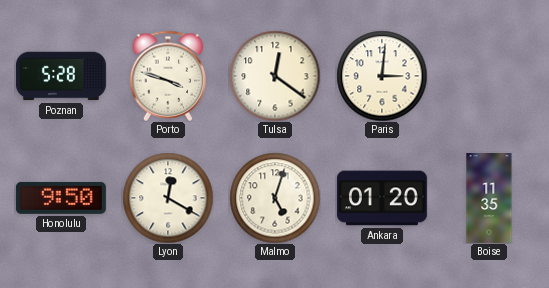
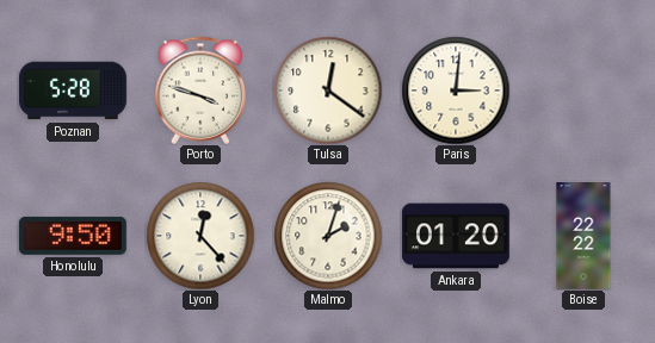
Lyon: 12:20 -> 12:23 (200, 236)
Malmo: 5:03 -> 2:03 (328, 236)
Boise: 11:35 -> 22:22 (583, 237)
